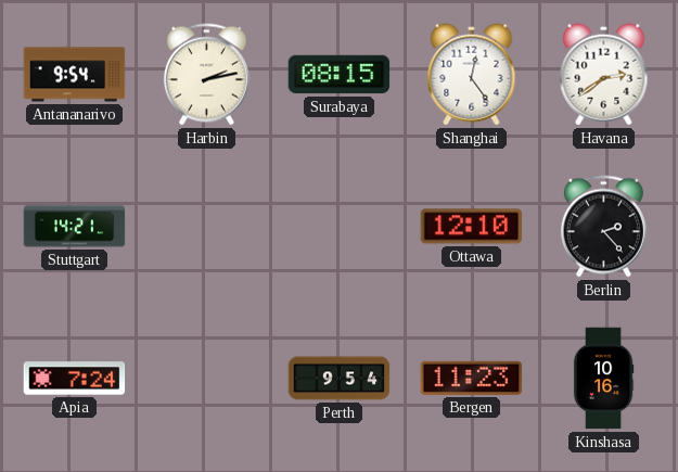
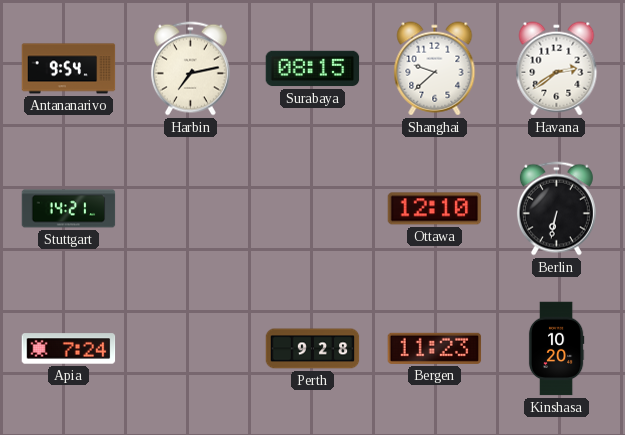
Harbin: 2:13 -> 7:13 (190, 69)
Shanghai: 12:24 -> 9:38 (435, 69)
Berlin: 2:23 -> 6:32 (556, 209)
Perth: 9:54 -> 9:28 (313, 349)
Kinshasa: 10:16 -> 10:20 (556, 349)
